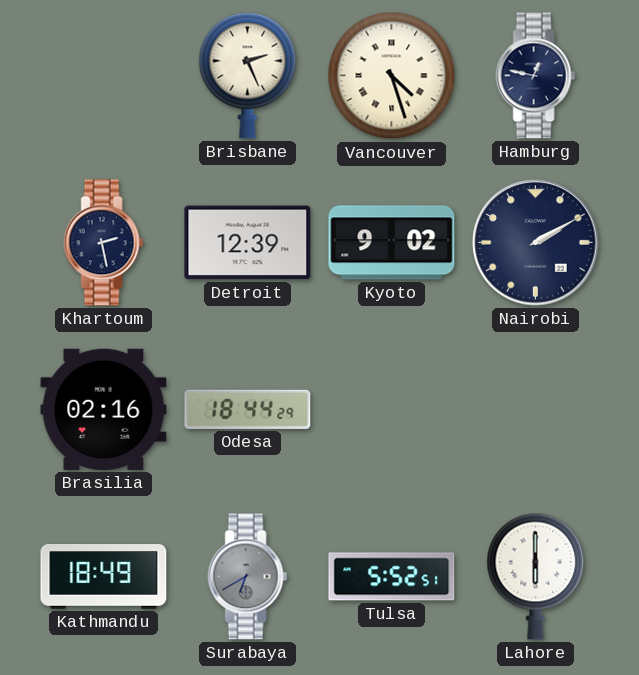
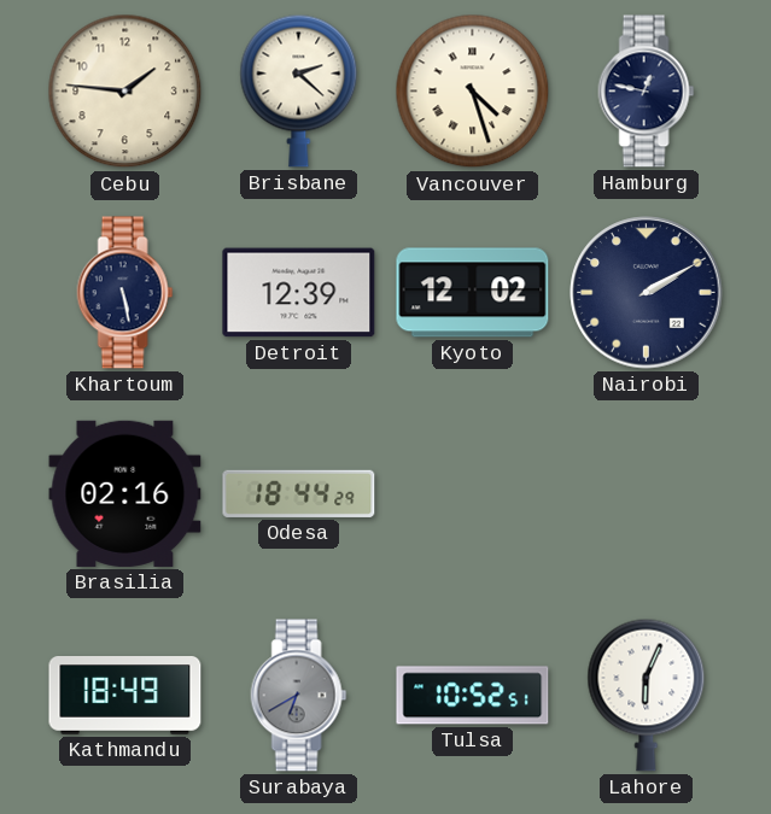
Cebu: none -> 1:46 (125, 92)
Brisbane: 2:26 -> 2:22 (299, 90)
Khartoum: 2:28 -> 5:28 (125, 293)
Kyoto: 9:02 -> 12:02 (473, 293)
Tulsa: 5:52 -> 10:52 (473, 696)
Lahore: 6:00 -> 6:04 (647, 695)
